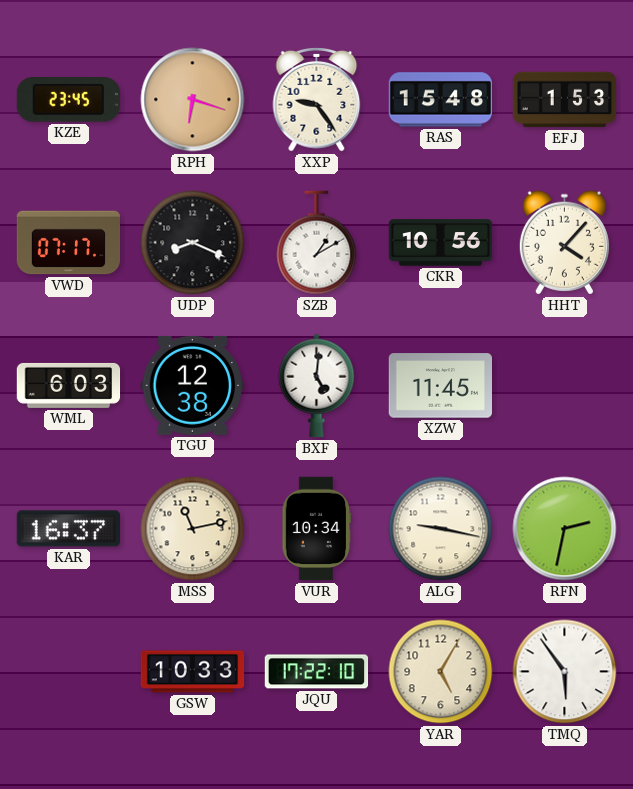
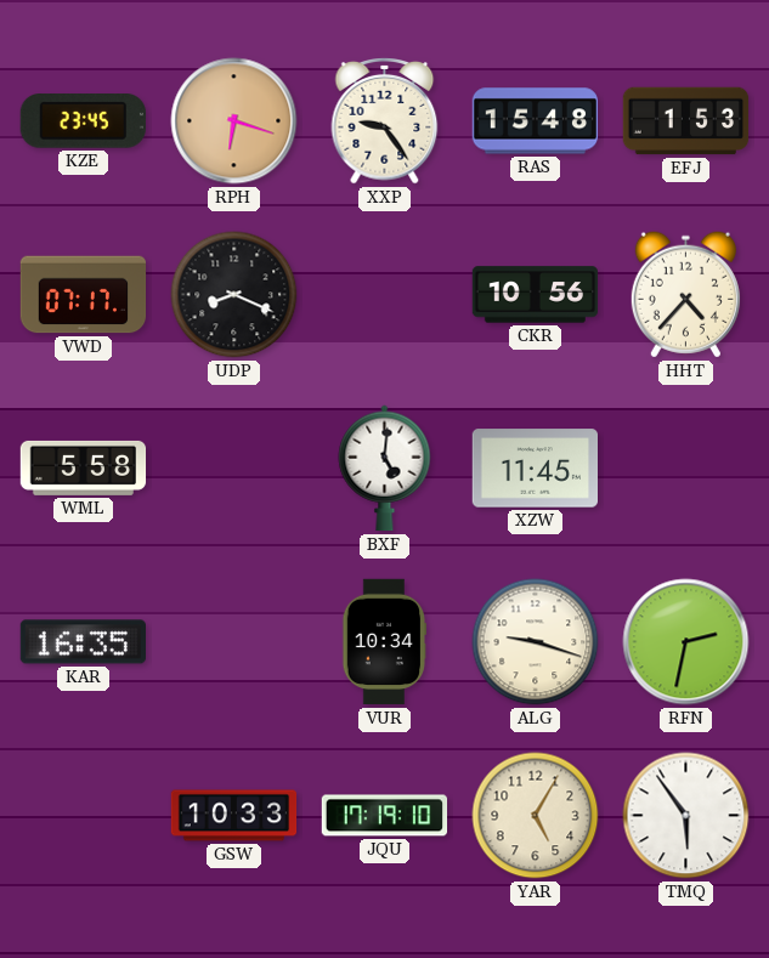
SZB: 1:10 -> none (317, 243)
HHT: 4:07 -> 4:37 (685, 295)
WML: 6:03 -> 5:58 (84, 467)
TGU: 12:38 -> none (192, 385)
KAR: 16:37 -> 16:35 (83, 642)
MSS: 11:13 -> none (193, 529)
ALG: 9:17 -> 9:18 (536, 642)
JQU: 17:22 -> 17:19 (385, 816)
